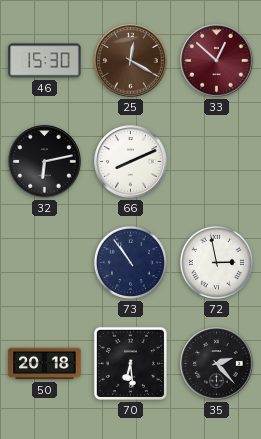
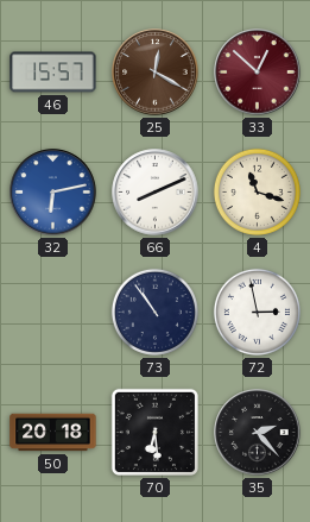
46: 15:30 -> 15:57 (53, 73)
32 dial: black -> blue (53, 193)
4: none -> 11:18 (257, 191)
